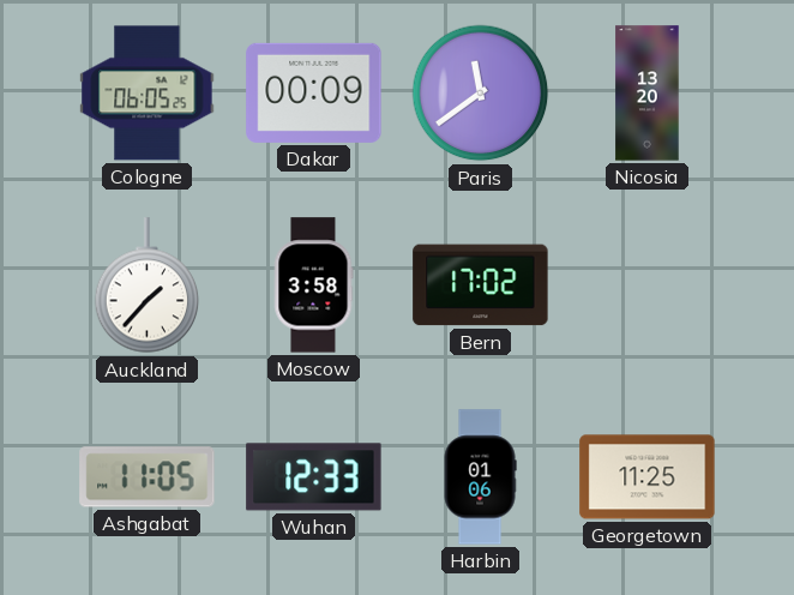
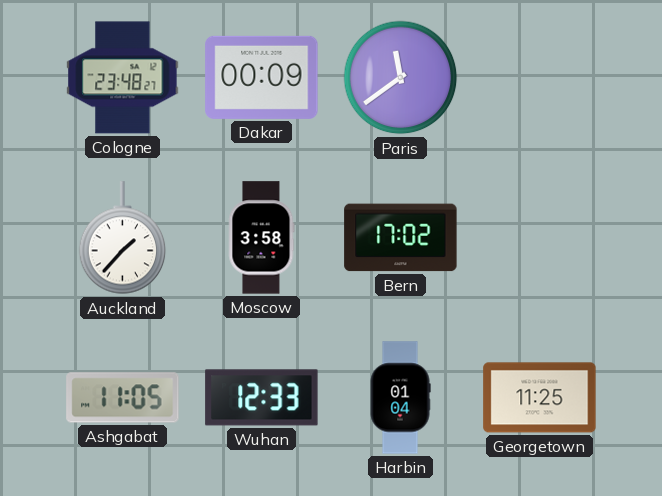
Cologne: 06:05 -> 23:48 (123, 78)
Nicosia: 13:20 -> none (648, 94)
Harbin: 01:06 -> 01:04 (400, 398)
